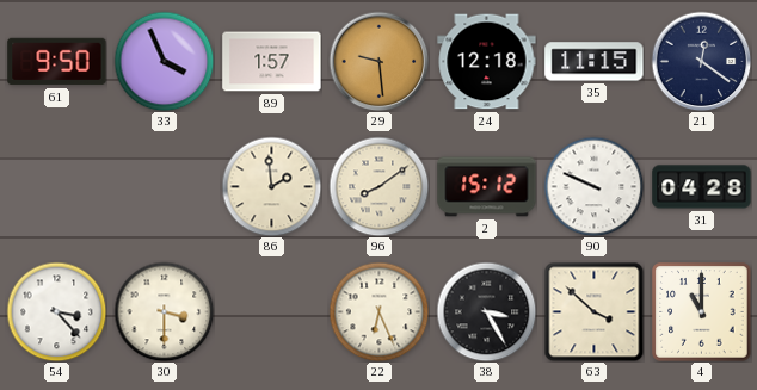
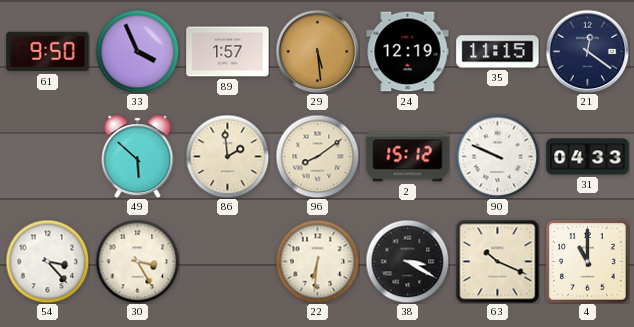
29: 9:29 -> 5:29 (317, 51)
24: 12:18 -> 12:19 (408, 52)
49: none -> 5:52 (138, 157)
31: 04:28 -> 04:33 (588, 157)
30: 3:30 -> 3:25 (137, 261)
22: 6:26 -> 6:31 (317, 261)
38: 3:25 -> 3:20 (407, 261)
63: 3:52 -> 10:19 (497, 261)
